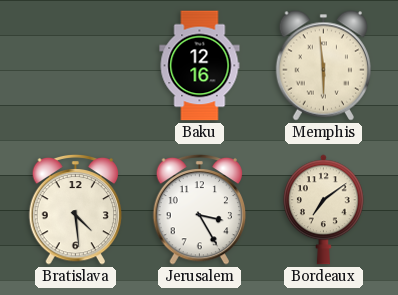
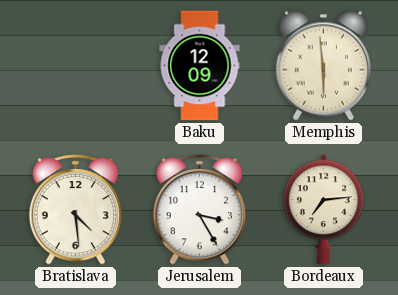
Baku: 12:16 -> 12:09 (200, 66)
Bordeaux: 7:09 -> 7:14 (323, 210)
